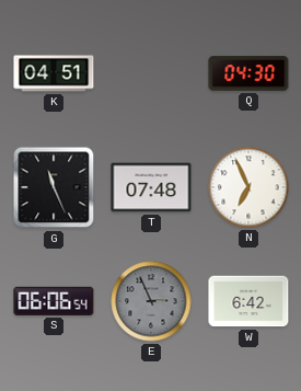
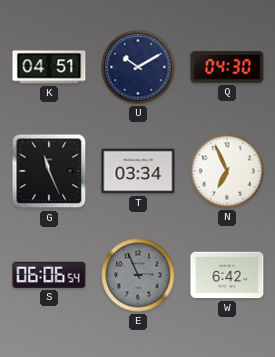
U: none -> 10:10 (138, 67)
T: 07:48 -> 03:34 (138, 171)
